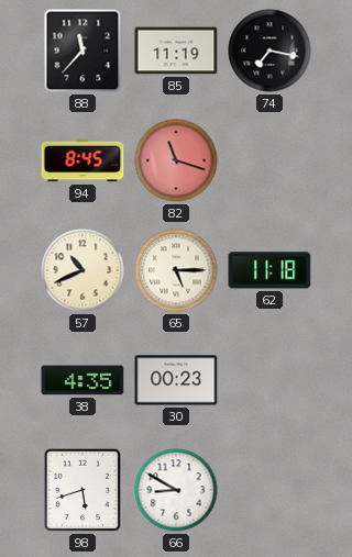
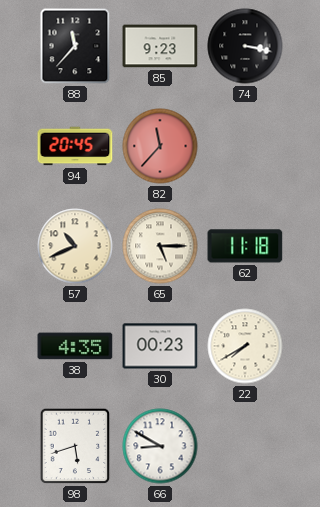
85: 11:19 -> 9:23 (160, 46)
74: 7:17 -> 3:17 (245, 46)
94: 8:45 -> 20:45 (75, 146)
82: 11:18 -> 11:37 (160, 146)
22: none -> 7:40 (245, 346)
